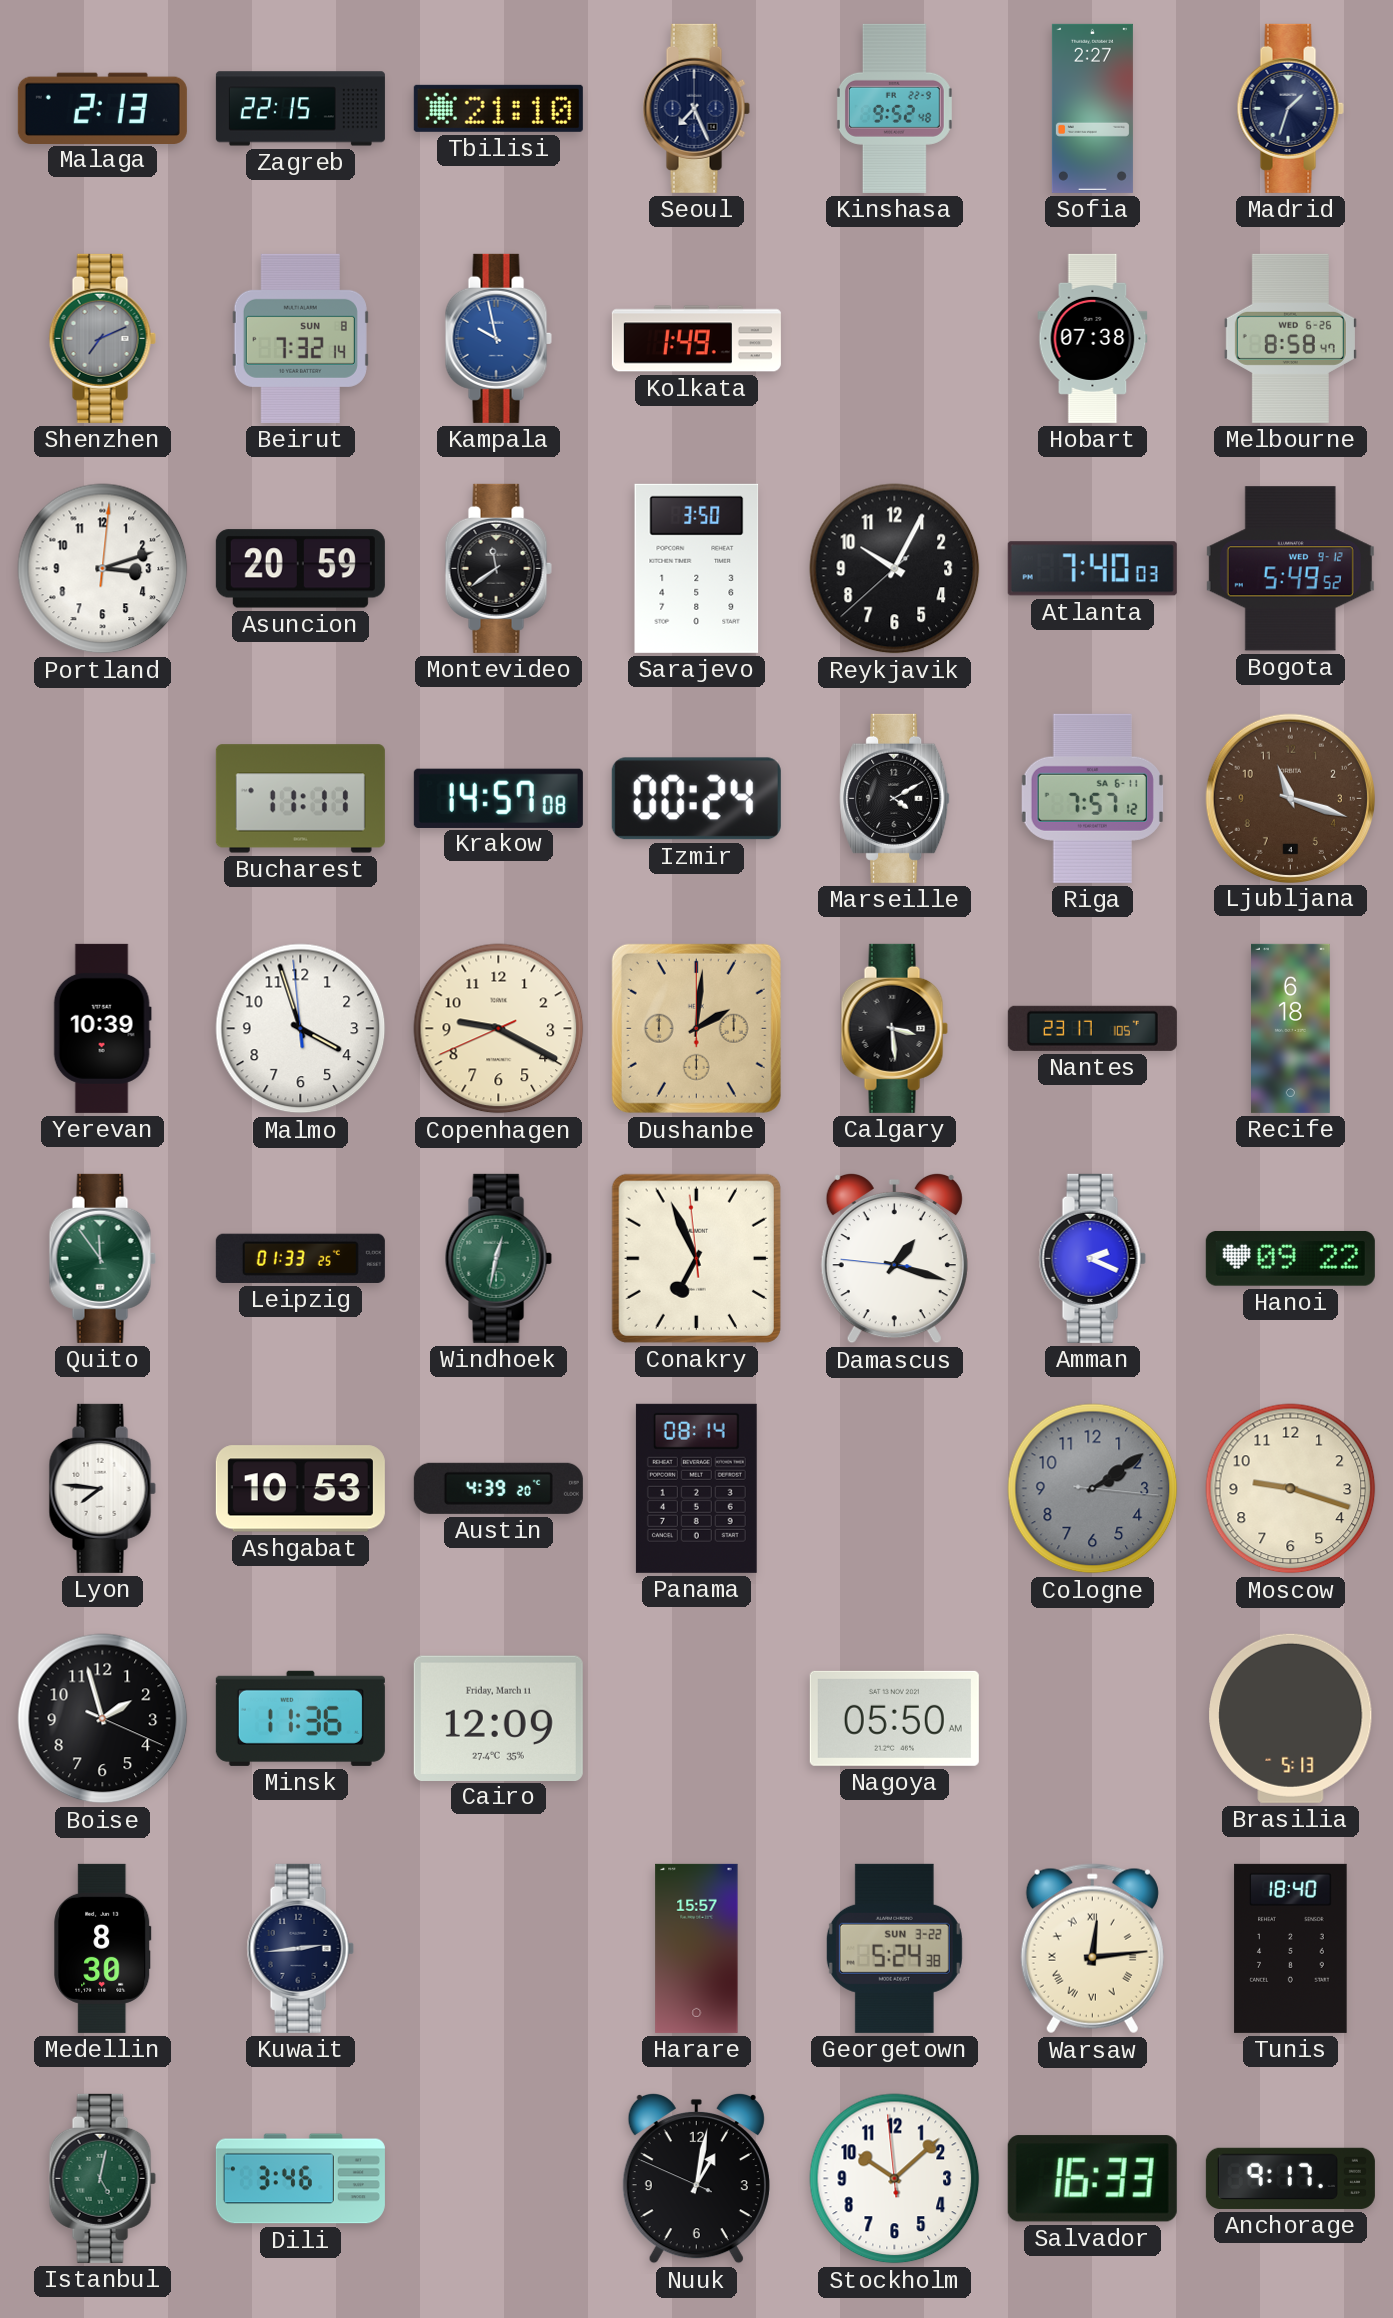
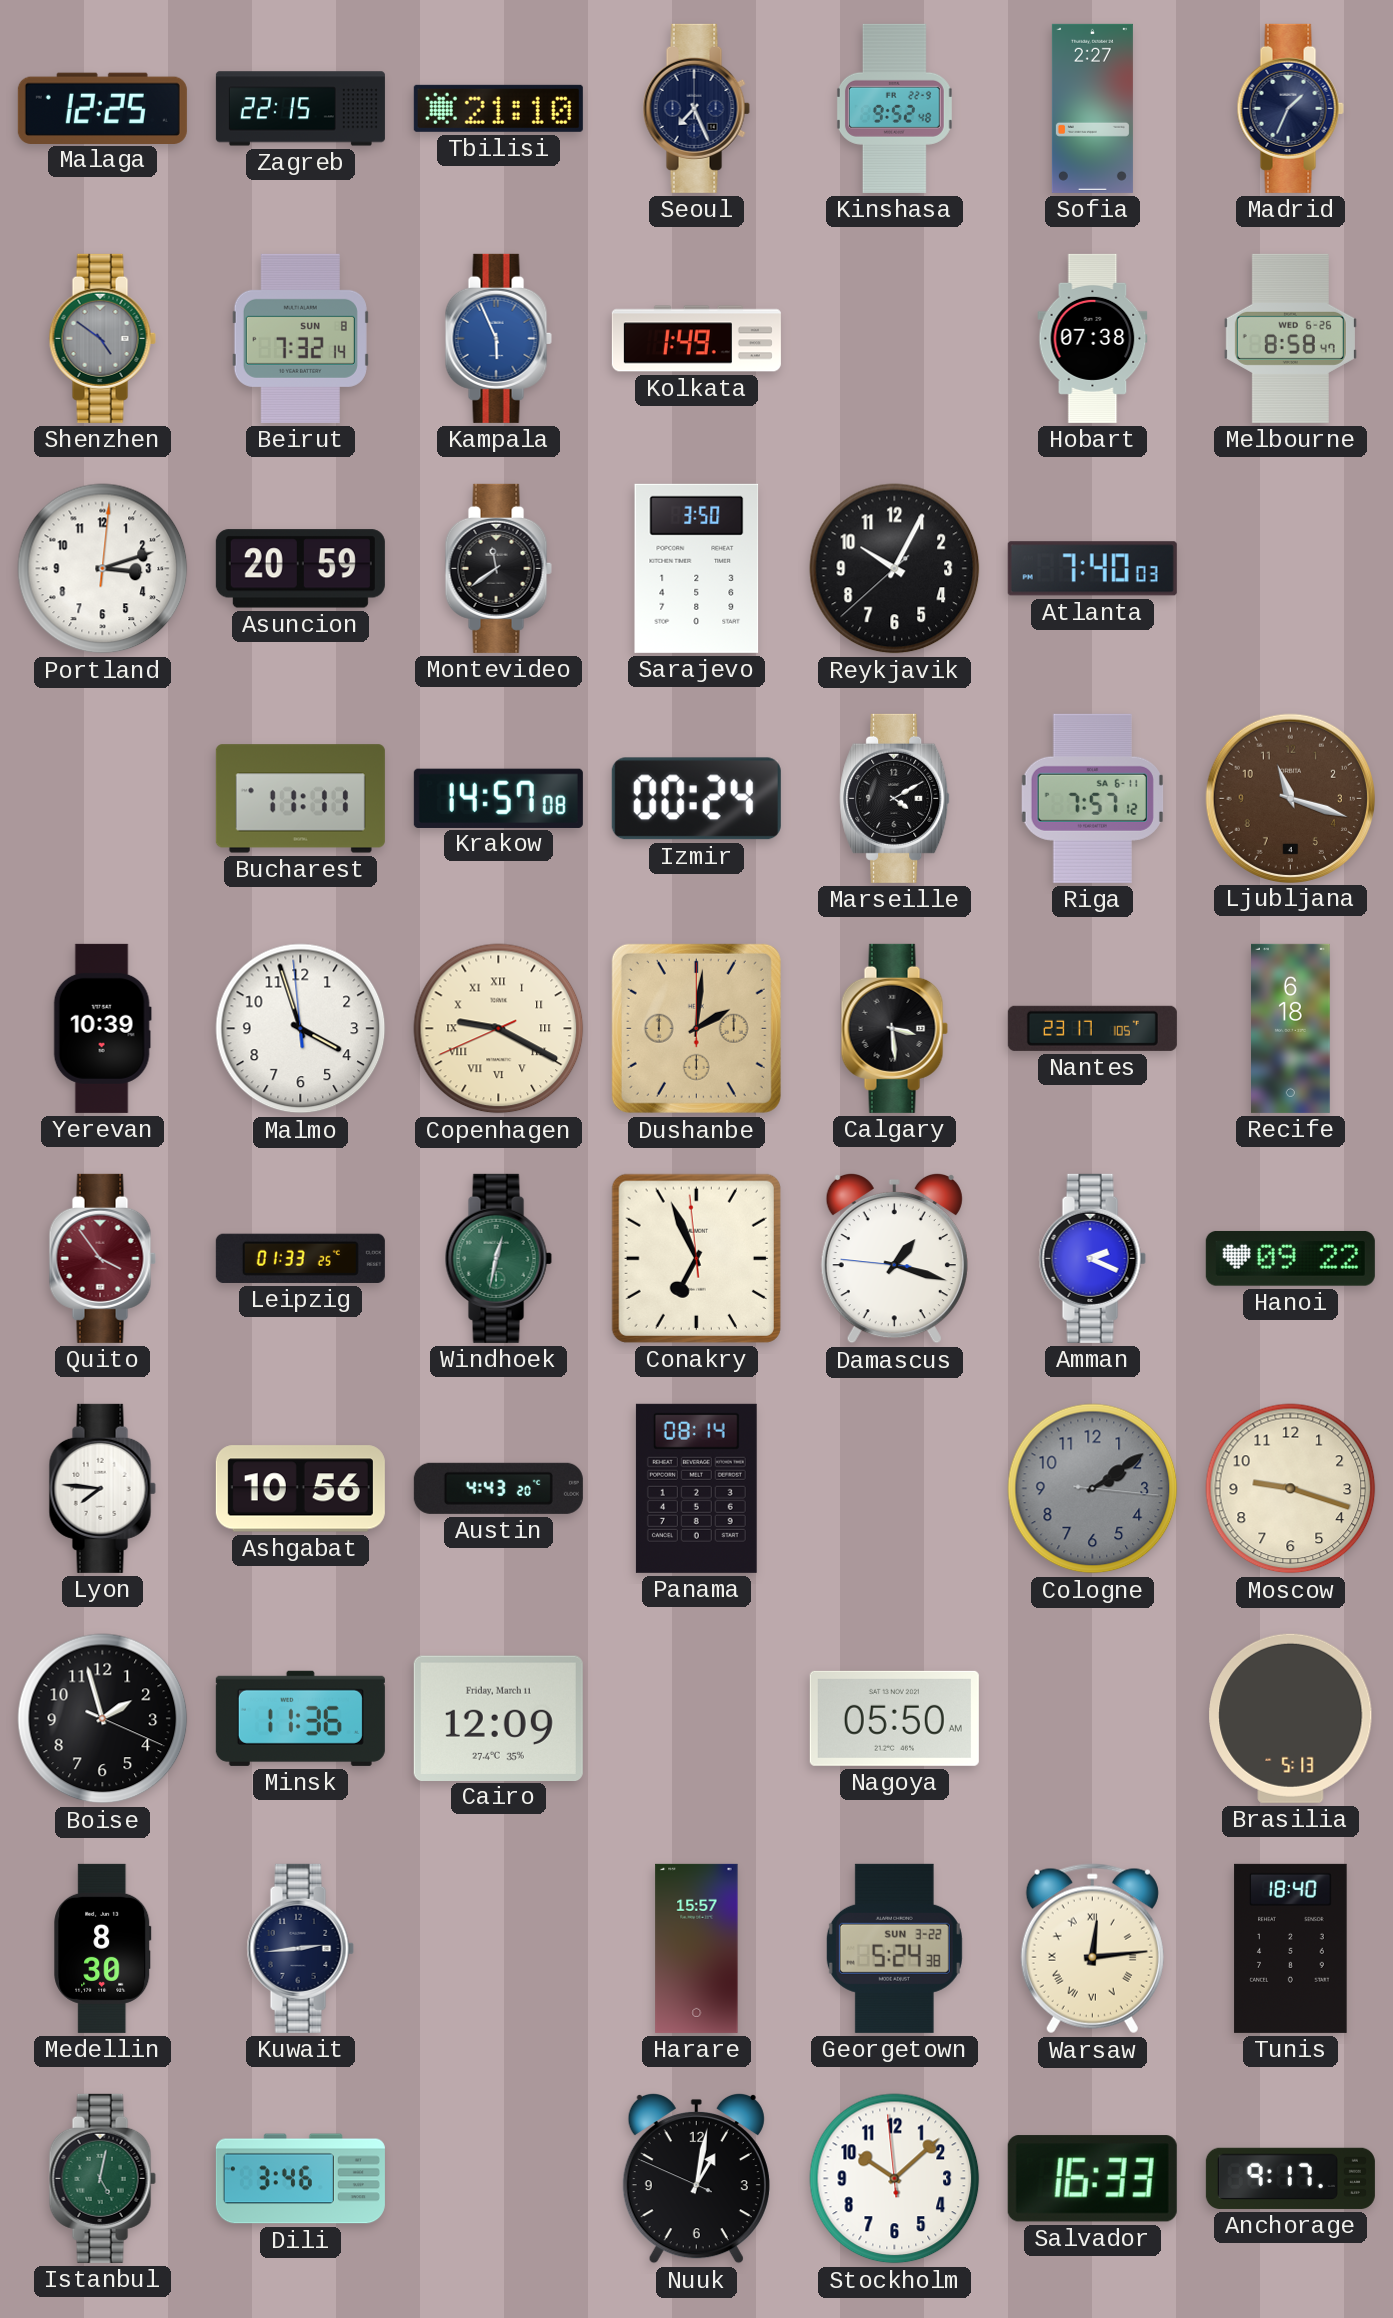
Malaga: 2:13 -> 12:25 (102, 108)
Madrid: 1:33 -> 1:34 (1290, 108)
Shenzhen: 7:11 -> 4:51 (102, 338)
Kampala: 9:58 -> 5:56 (498, 338)
Bogota: 5:49 -> none (1290, 569)
Copenhagen numerals: Arabic -> Roman (499, 1029)
Quito: 11:54 -> 3:54 (102, 1258)
Quito dial: green -> burgundy (102, 1258)
Ashgabat: 10:53 -> 10:56 (300, 1489)
Austin: 4:39 -> 4:43 (498, 1488)
